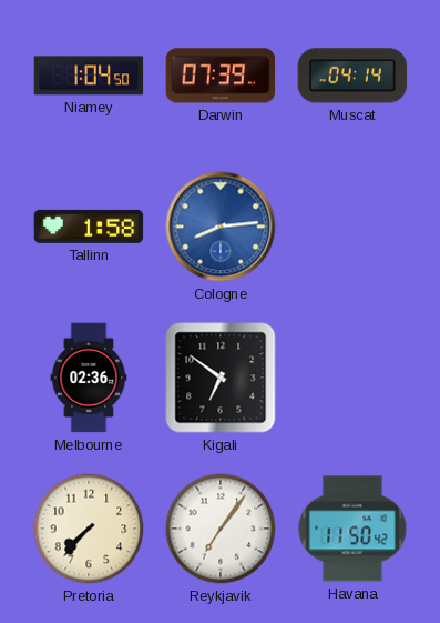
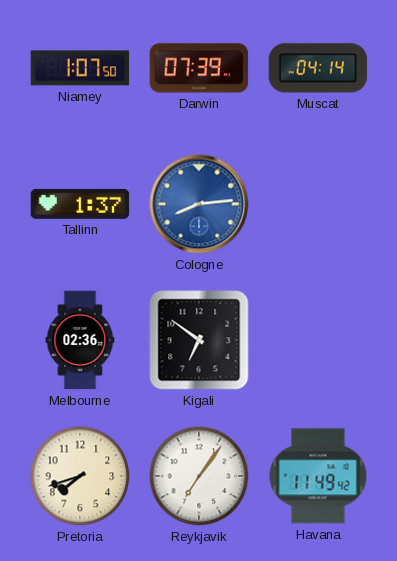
Niamey: 1:04 -> 1:07 (80, 68)
Tallinn: 1:58 -> 1:37 (80, 204)
Pretoria: 7:37 -> 7:42 (80, 476)
Havana: 11:50 -> 11:49 (318, 476)
